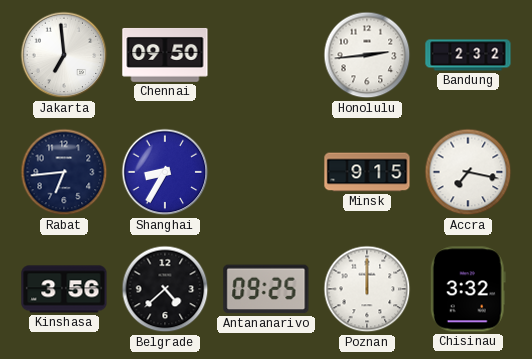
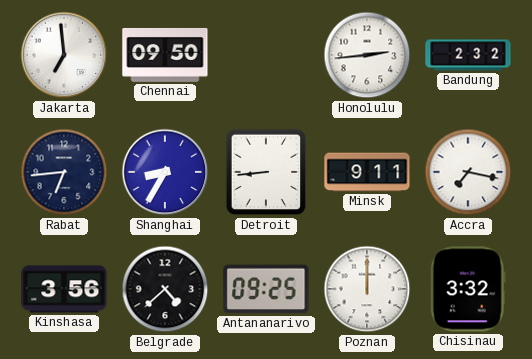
Detroit: none -> 8:44 (266, 172)
Minsk: 9:15 -> 9:11 (367, 172)
